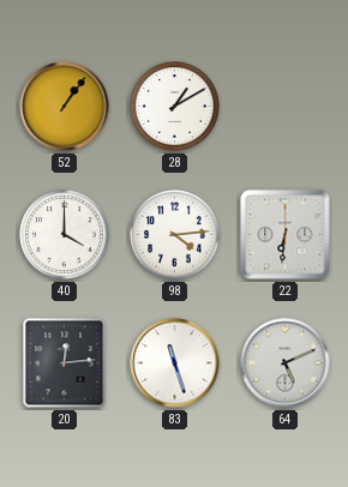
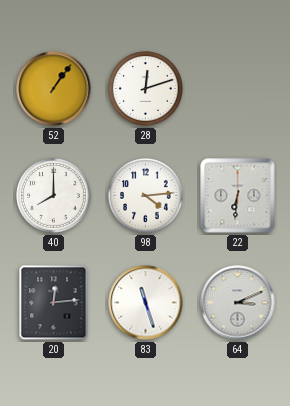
28: 1:10 -> 12:12 (146, 89)
40: 4:00 -> 8:00 (54, 196)
64: 5:11 -> 3:11 (238, 303)
